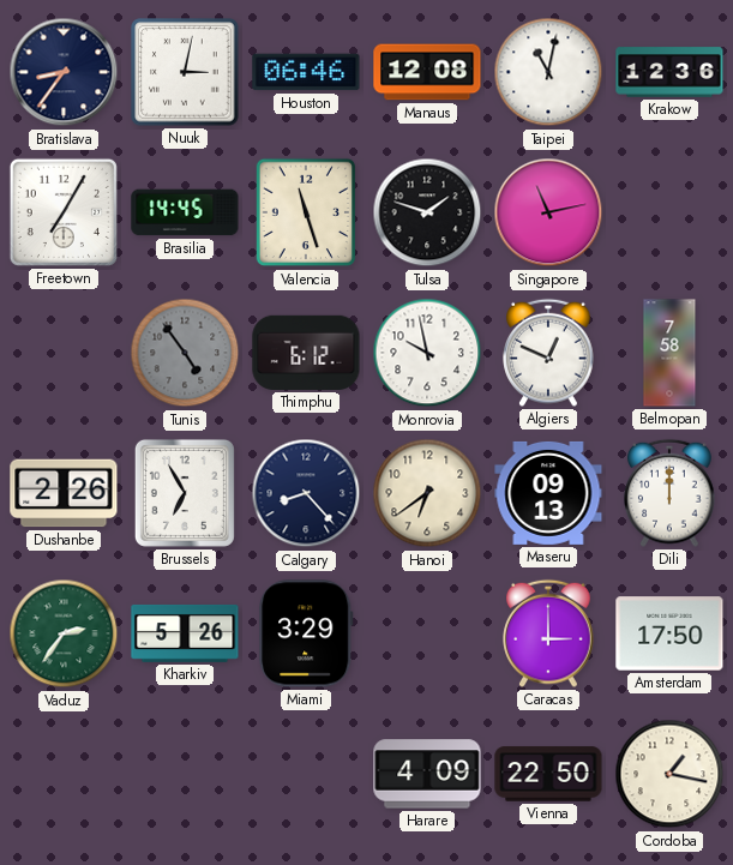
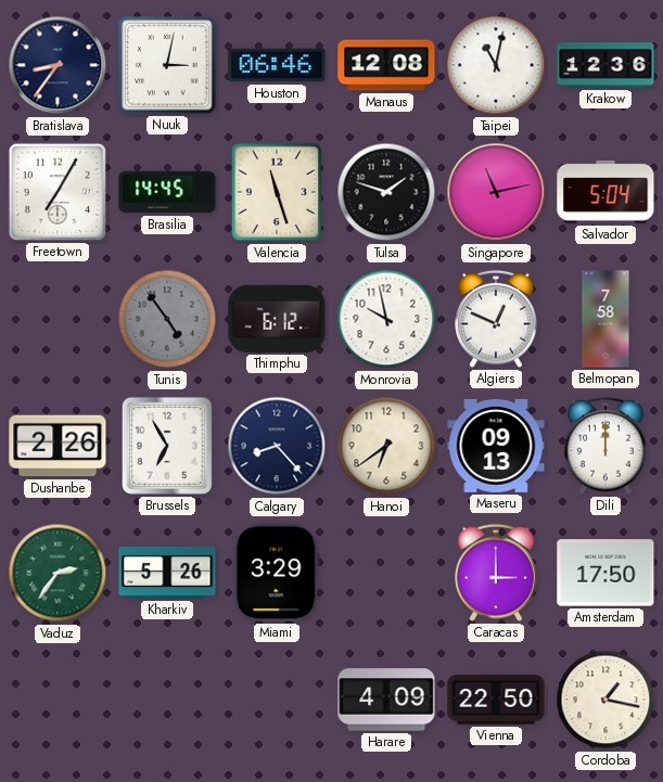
Salvador: none -> 5:04 (605, 192)
